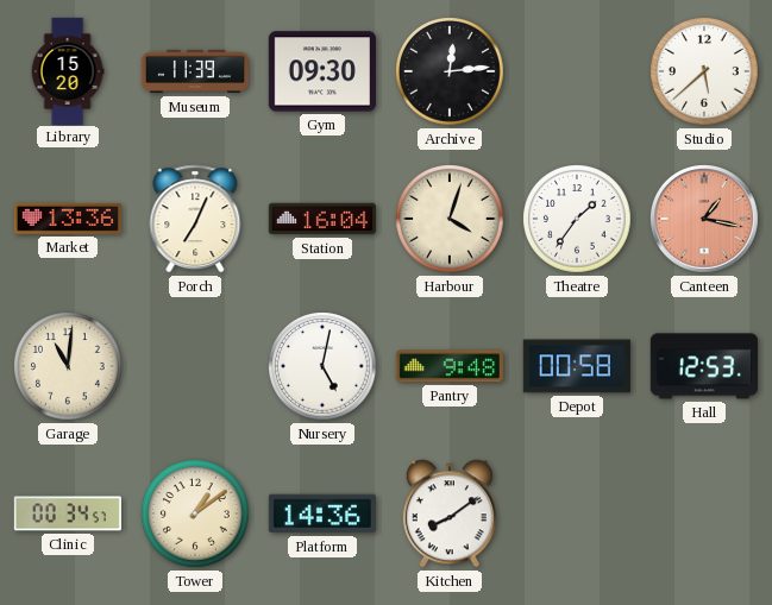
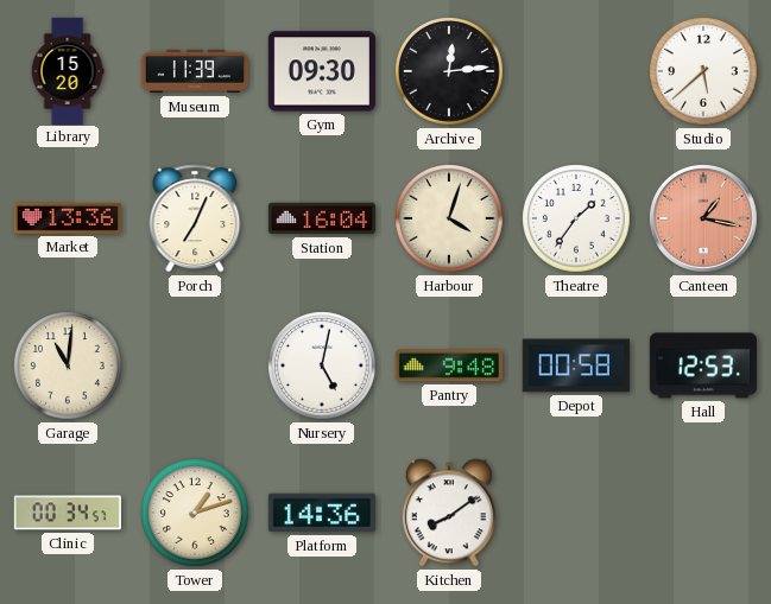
Tower: 1:09 -> 1:12 (195, 513)
